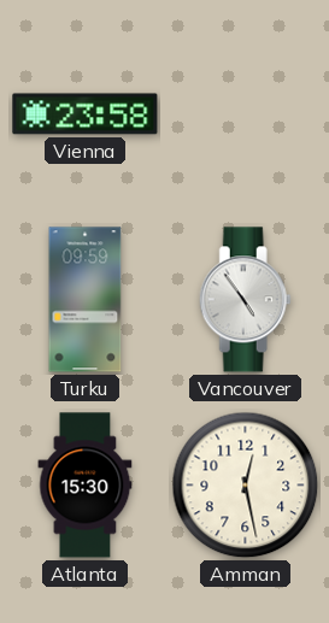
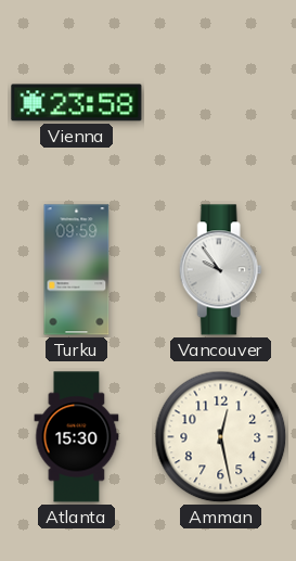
Vancouver: 4:54 -> 9:54 (220, 270)
